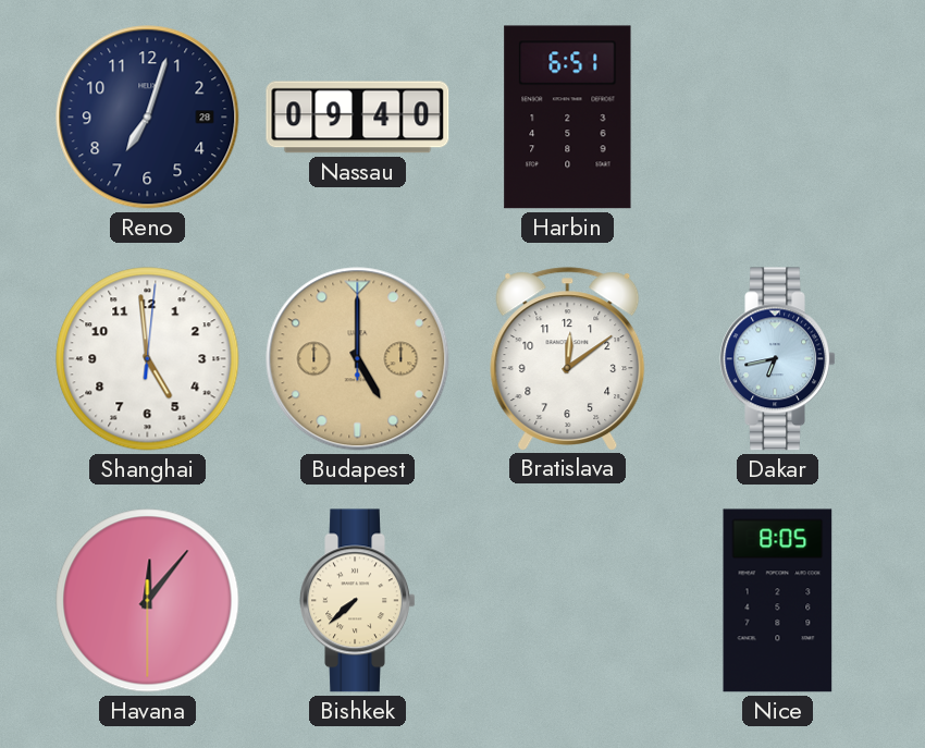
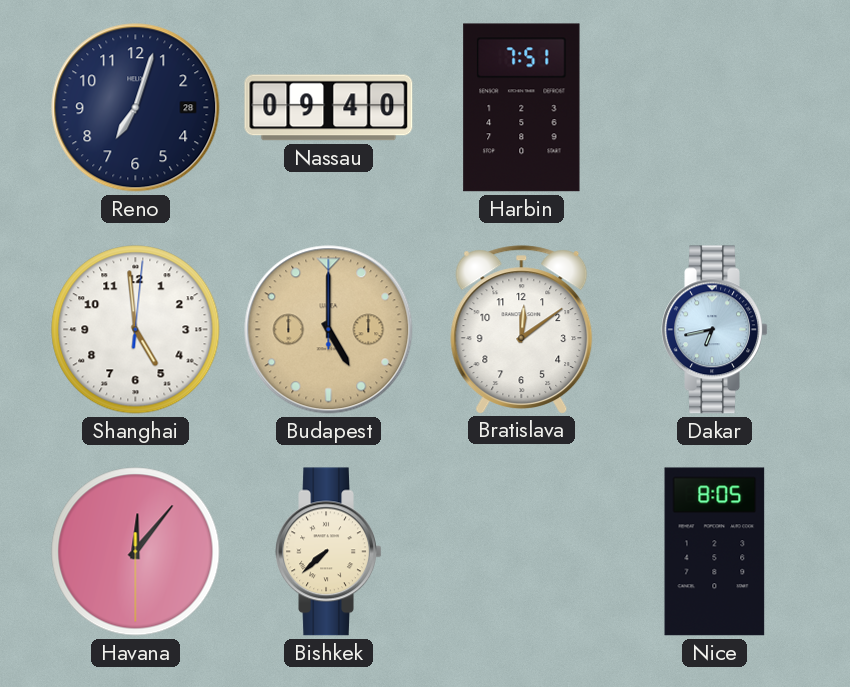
Harbin: 6:51 -> 7:51 (522, 108)
